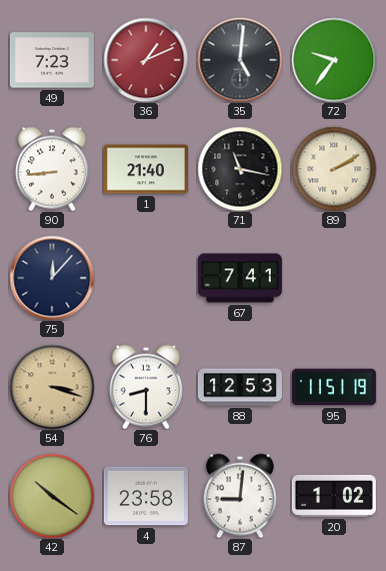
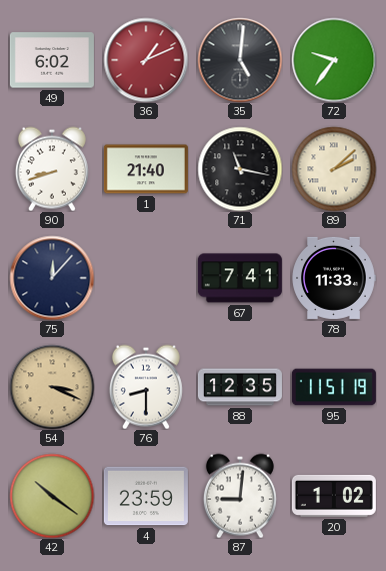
49: 7:23 -> 6:02 (52, 60)
90: 8:44 -> 8:42 (52, 169)
89: 2:10 -> 2:08 (334, 169)
78: none -> 11:33 (334, 278)
54: 3:18 -> 3:19 (52, 387)
88: 12:53 -> 12:35 (240, 387)
4: 23:58 -> 23:59 (146, 496)
